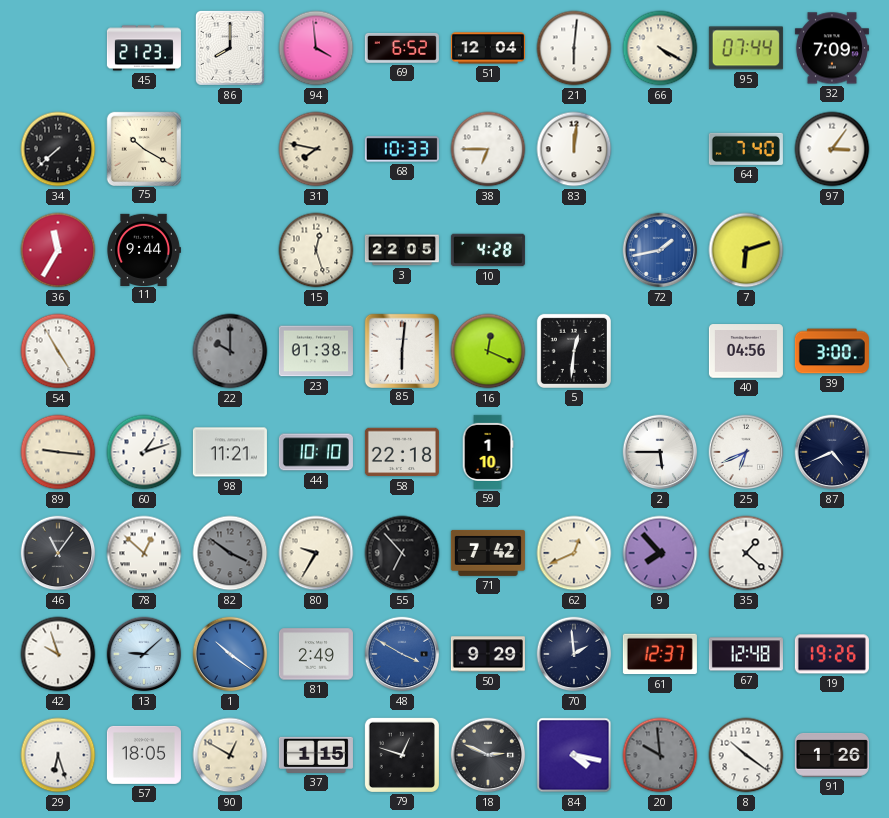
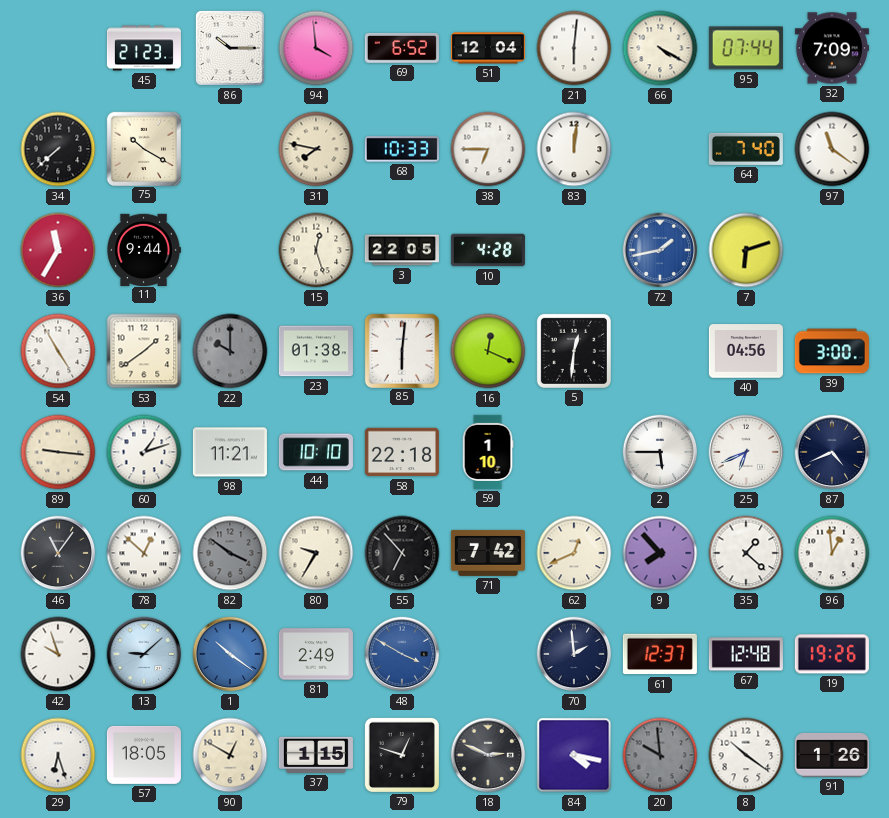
86: 8:00 -> 10:15 (230, 48)
97: 3:06 -> 11:21 (832, 149)
53: none -> 1:39 (144, 351)
96: none -> 12:59 (832, 553)
50: 9:29 -> none (488, 654)
